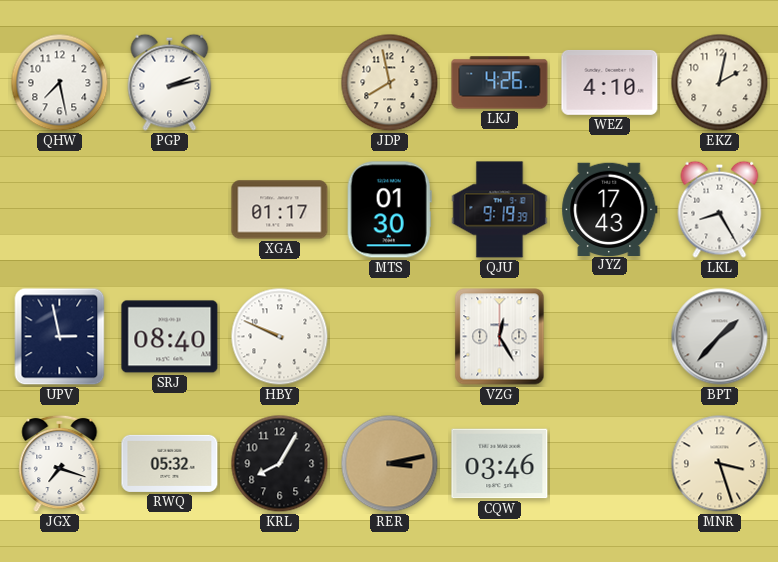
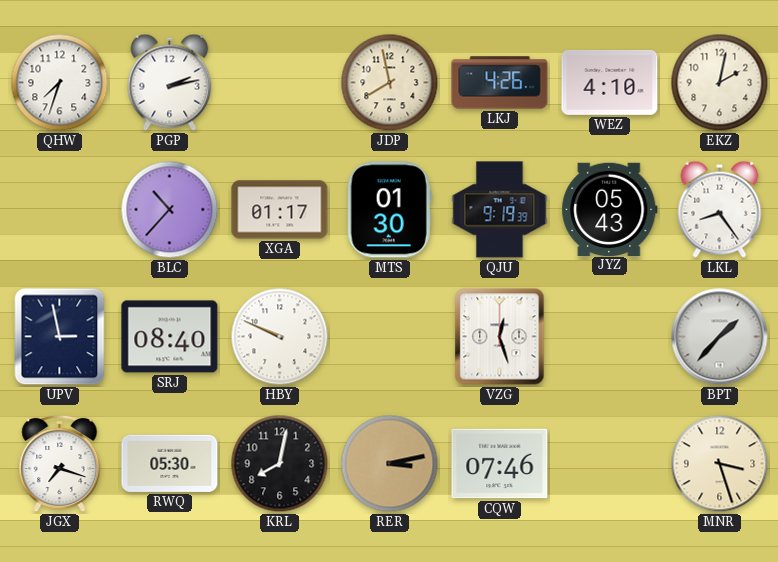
QHW: 7:28 -> 7:33 (60, 83)
BLC: none -> 10:37 (170, 210)
JYZ: 17:43 -> 05:43 (610, 209)
LKL: 8:25 -> 8:24 (720, 209)
VZG: 12:25 -> 12:27 (500, 337)
RWQ: 05:32 -> 05:30 (170, 463)
KRL: 8:05 -> 8:02 (280, 464)
CQW: 03:46 -> 07:46 (500, 464)
